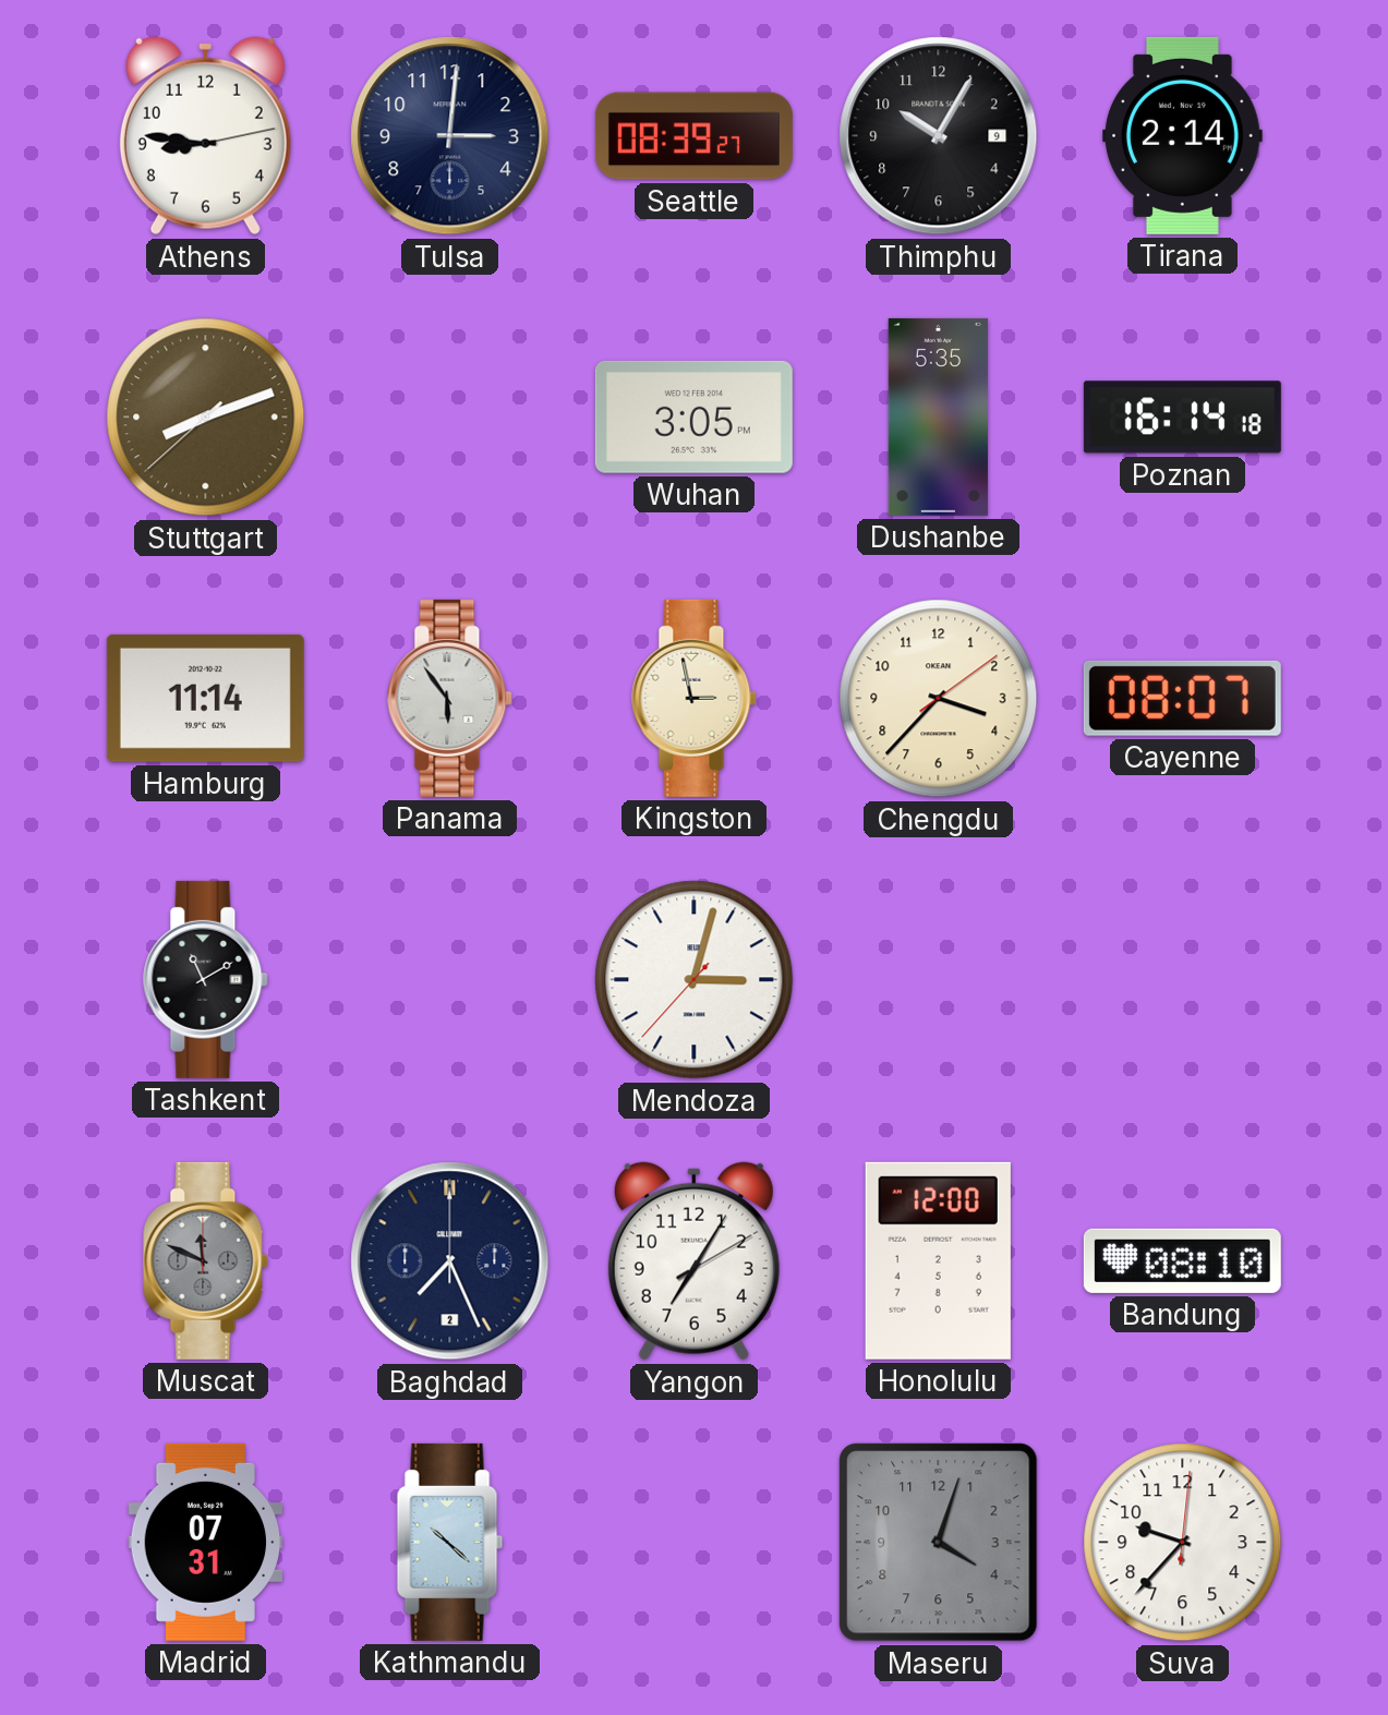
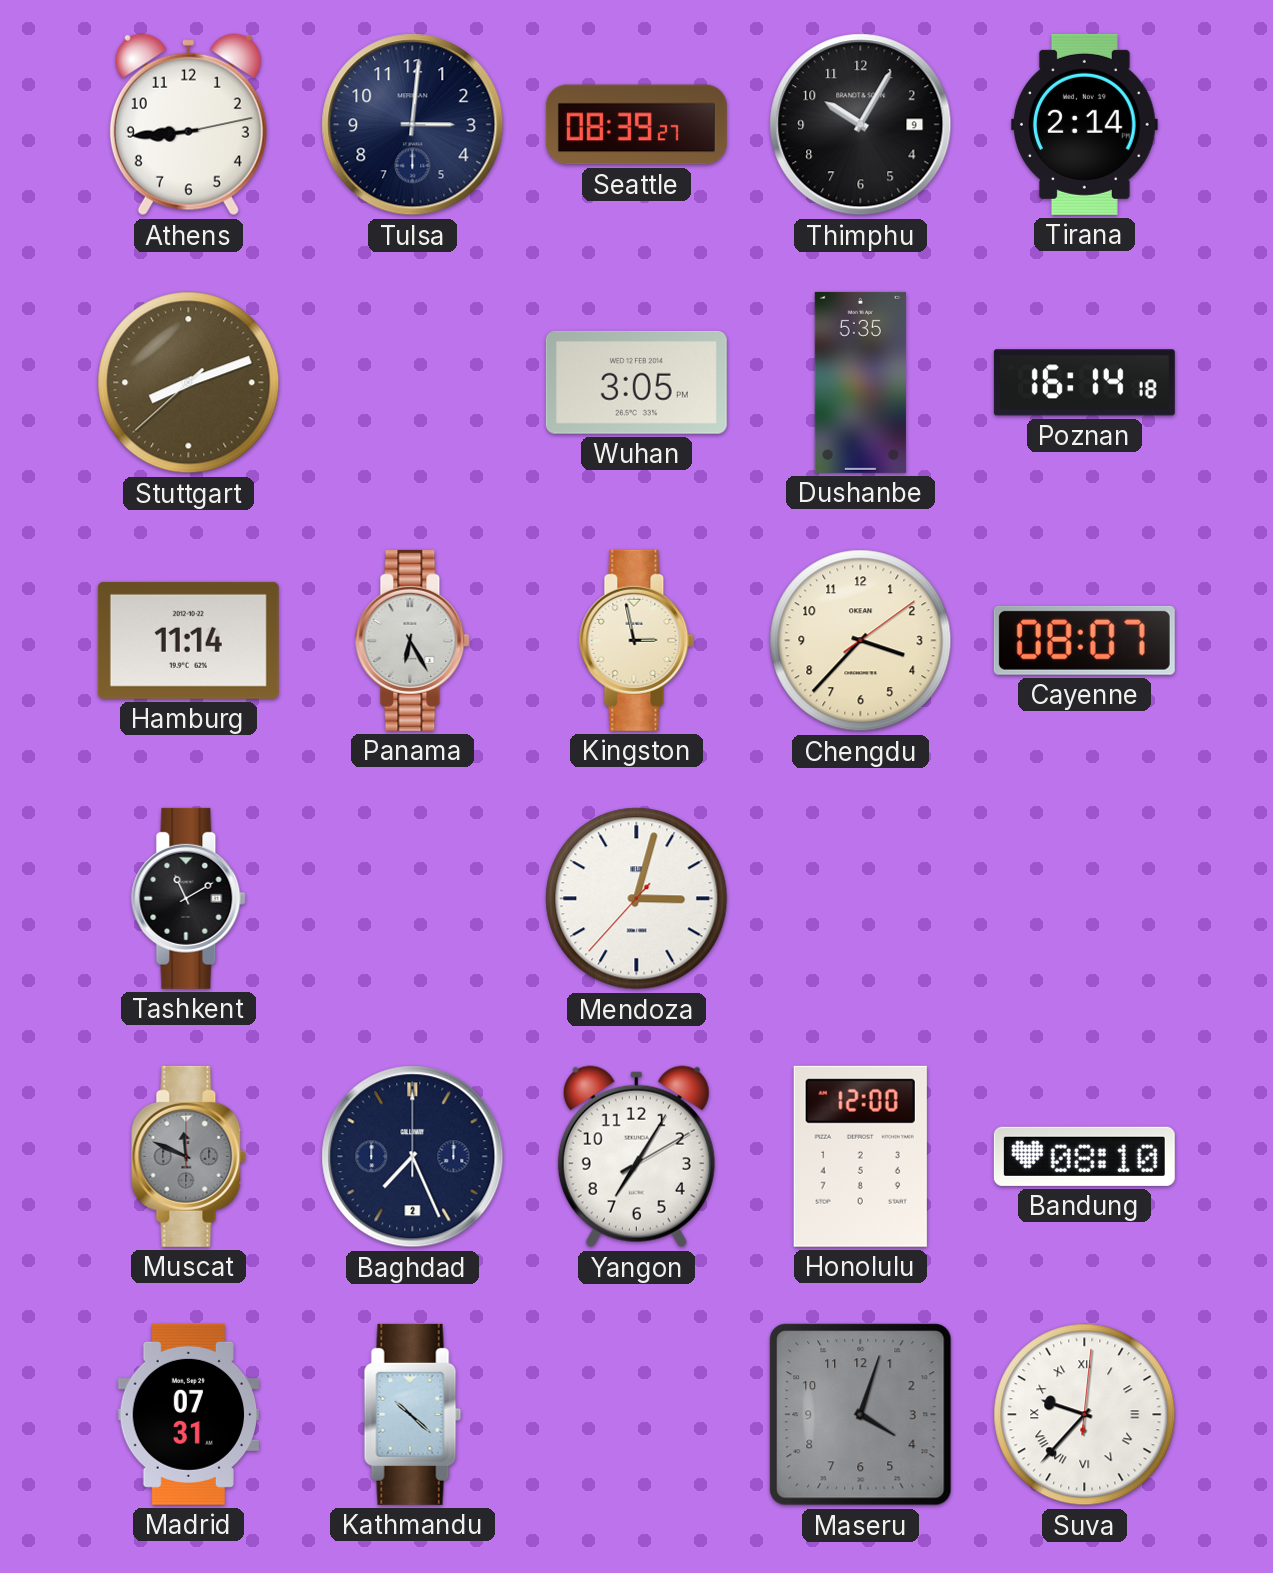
Athens: 8:46 -> 8:44 (188, 125)
Panama: 5:54 -> 6:25 (413, 640)
Suva numerals: Arabic -> Roman (1085, 1415)
